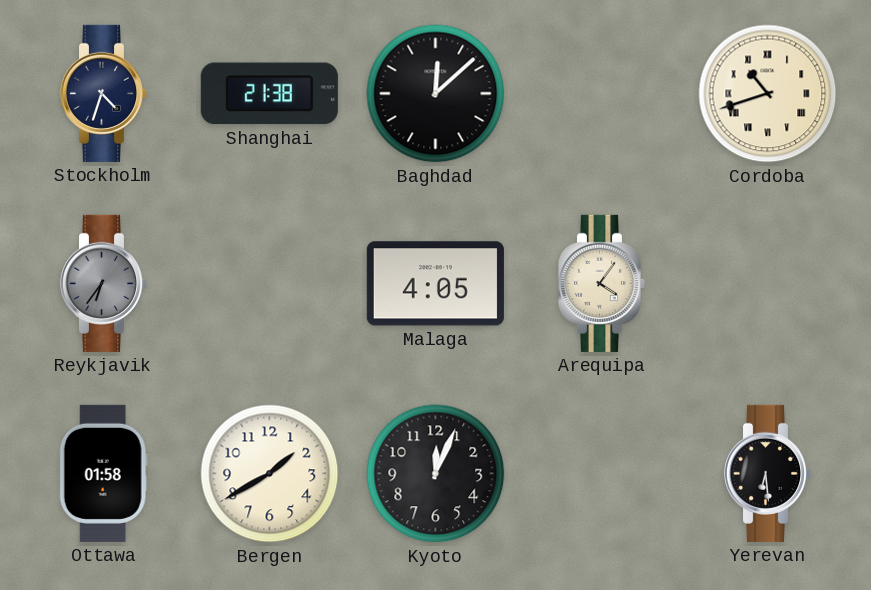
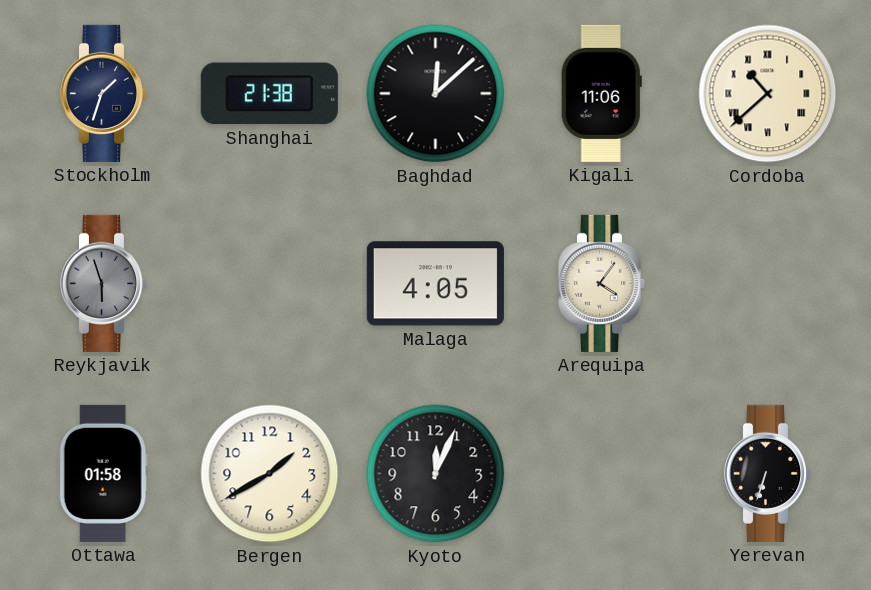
Stockholm: 4:33 -> 1:33 (104, 93)
Kigali: none -> 11:06 (601, 93)
Cordoba: 10:42 -> 10:38 (768, 94)
Reykjavik: 6:36 -> 5:57 (104, 283)
Yerevan: 6:29 -> 6:33 (768, 473)
